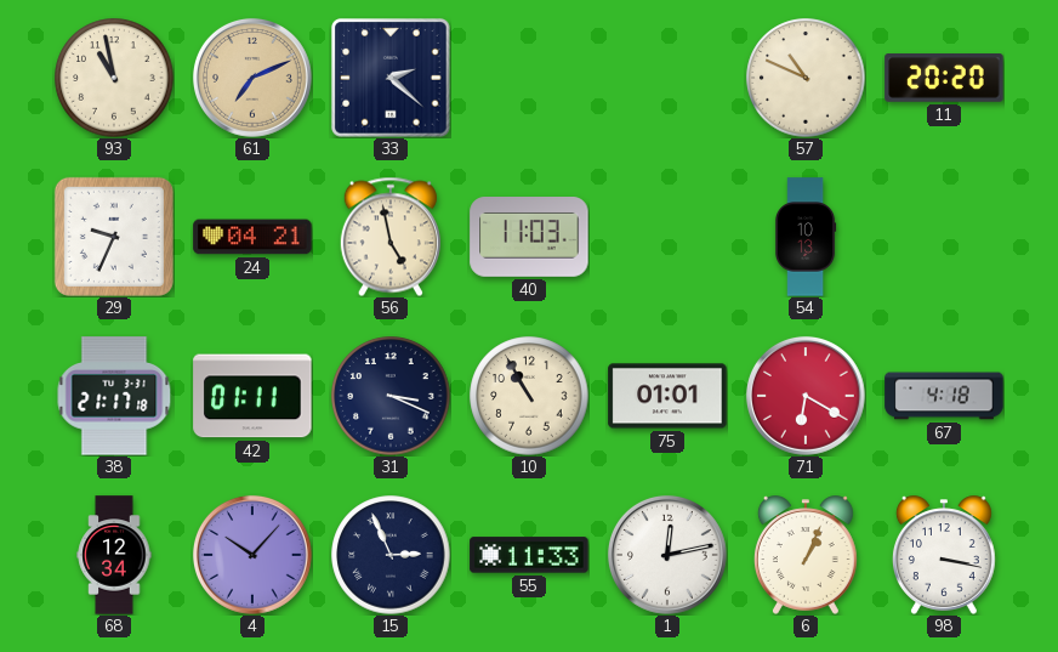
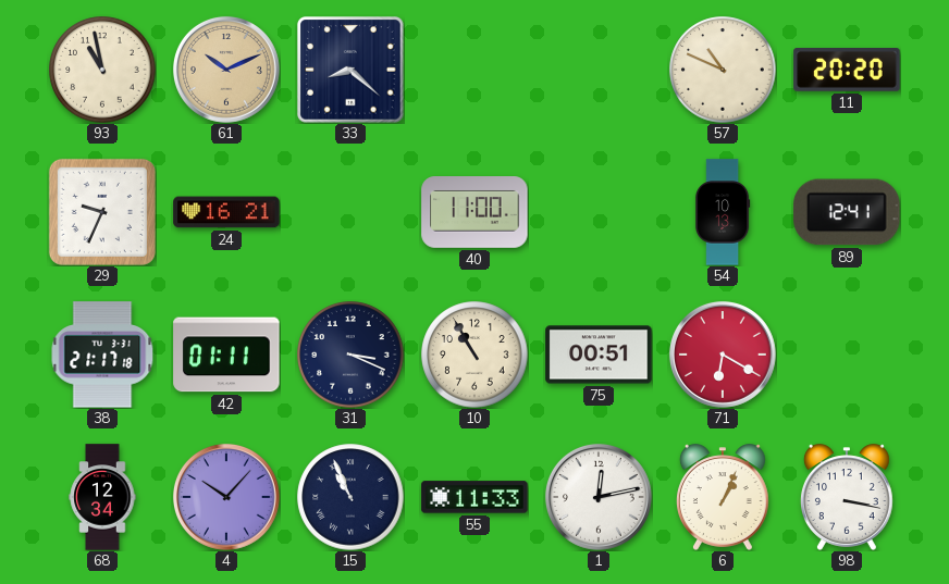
61: 7:11 -> 10:11 (226, 70)
33: 2:22 -> 8:22 (350, 70)
24: 04:21 -> 16:21 (226, 212)
56: 4:58 -> none (391, 237)
40: 11:03 -> 11:00 (474, 213)
89: none -> 12:41 (847, 212)
75: 01:01 -> 00:51 (599, 355)
67: 4:18 -> none (944, 396)
15: 2:56 -> 10:56 (350, 497)
